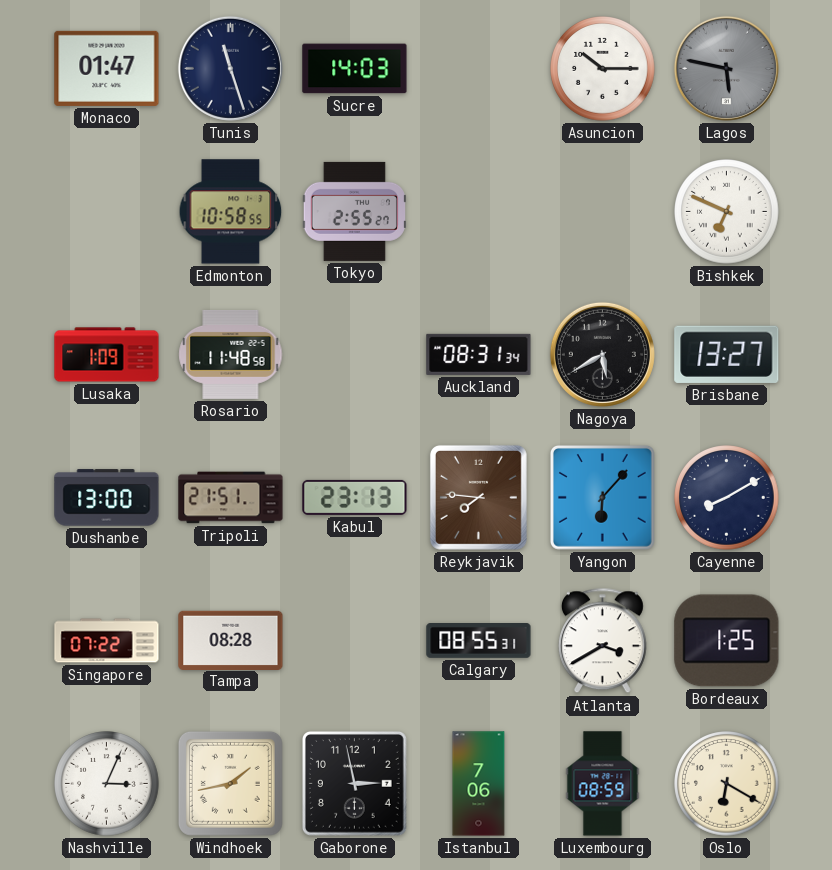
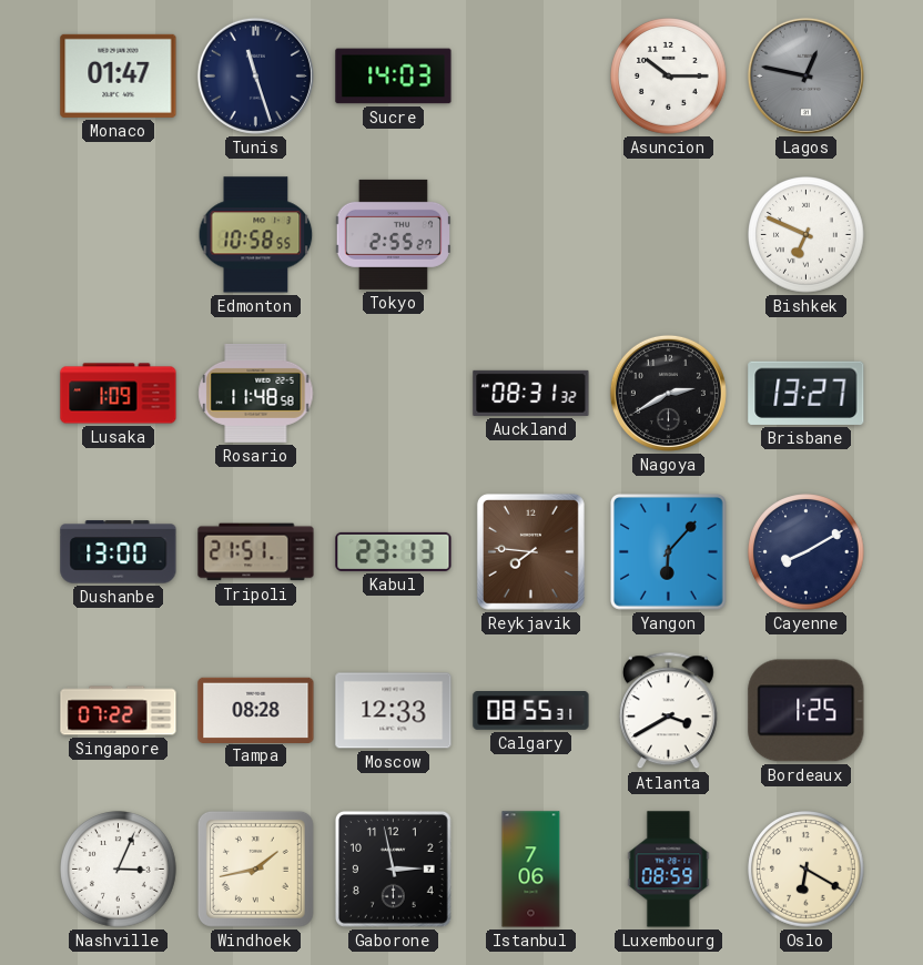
Lagos: 5:47 -> 12:47 (805, 75)
Auckland: 08:31:34 -> 08:31:32 (531, 393)
Nagoya: 5:40 -> 2:40 (668, 393)
Moscow: none -> 12:33 (394, 711)
